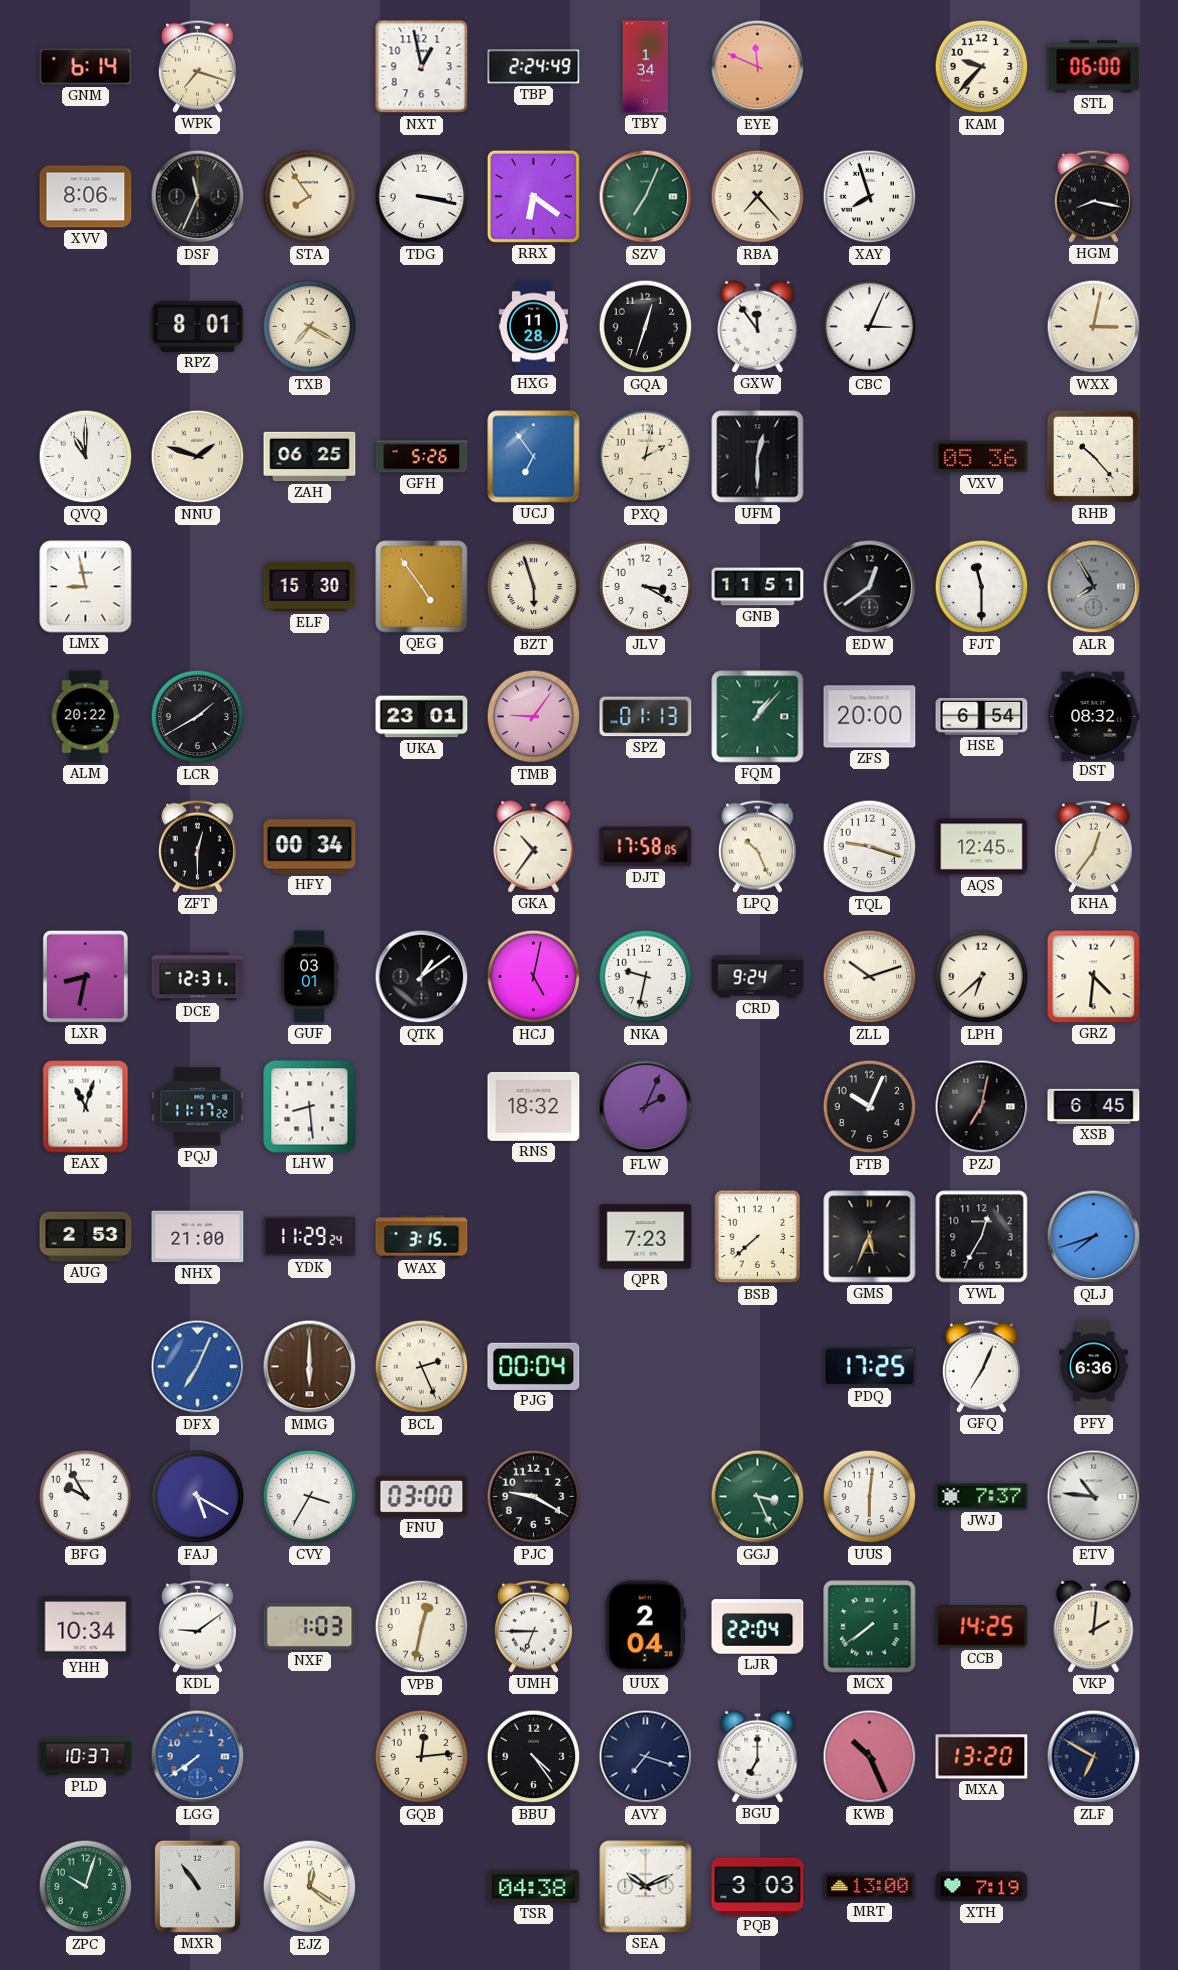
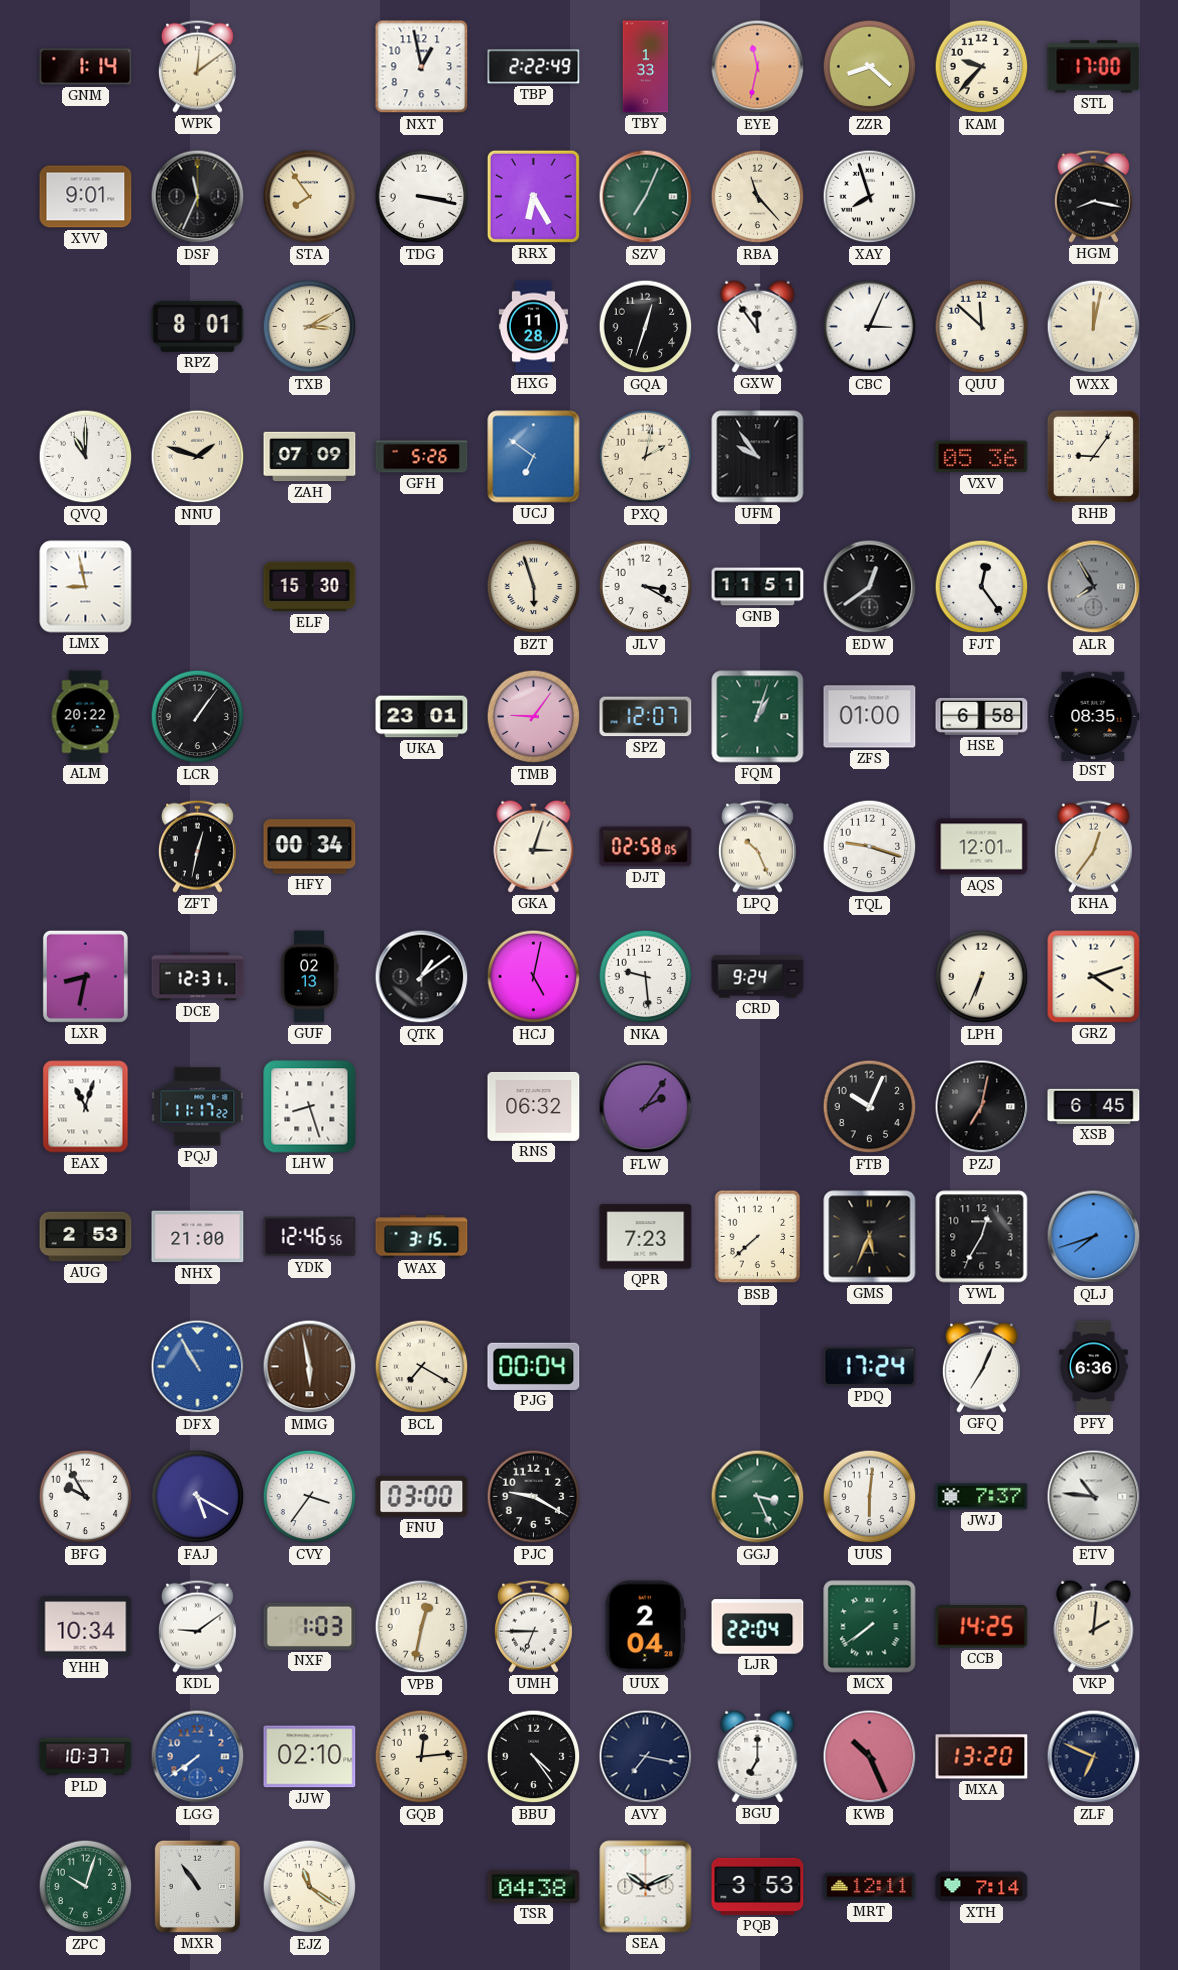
GNM: 6:14 -> 1:14 (86, 67)
WPK: 7:18 -> 12:09 (197, 66)
TBP: 2:24 -> 2:22 (534, 67)
TBY: 1:34 -> 1:33 (646, 67)
EYE: 11:49 -> 11:32 (758, 67)
ZZR: none -> 8:22 (870, 67)
STL: 06:00 -> 17:00 (1094, 67)
XVV: 8:06 -> 9:01 (86, 197)
RRX: 6:21 -> 6:25 (533, 196)
RBA: 7:23 -> 11:23 (758, 197)
TXB: 7:20 -> 3:10 (310, 327)
QUU: none -> 11:52 (982, 327)
WXX: 3:02 -> 12:02 (1094, 327)
ZAH: 06:25 -> 07:09 (310, 457)
UCJ: 6:54 -> 6:51 (534, 457)
UFM: 12:30 -> 9:54 (758, 457)
RHB: 10:23 -> 9:06 (1093, 456)
QEG: 4:54 -> none (422, 587)
FJT: 11:30 -> 12:24 (982, 587)
LCR: 1:40 -> 1:06 (198, 717)
SPZ: 01:13 -> 12:07 (646, 717)
FQM: 1:07 -> 1:03 (758, 717)
ZFS: 20:00 -> 01:00 (870, 717)
HSE: 6:54 -> 6:58 (982, 716)
DST: 08:32 -> 08:35 (1094, 716)
ZFT: 12:30 -> 12:32 (197, 846)
GKA: 10:36 -> 3:03 (534, 846)
DJT: 17:58 -> 02:58 (646, 847)
AQS: 12:45 -> 12:01 (982, 847)
GUF: 03:01 -> 02:13 (309, 977)
NKA: 9:32 -> 9:29 (646, 977)
ZLL: 10:12 -> none (870, 977)
LPH: 6:38 -> 6:34 (982, 977)
GRZ: 4:31 -> 4:12 (1094, 977)
LHW: 8:29 -> 8:27 (310, 1107)
RNS: 18:32 -> 06:32 (534, 1106)
FLW: 2:04 -> 2:06 (646, 1107)
YDK: 11:29 -> 12:46 (310, 1237)
DFX: 7:04 -> 10:55 (198, 1367)
MMG: 6:00 -> 5:58 (310, 1367)
BCL: 2:26 -> 7:20 (422, 1367)
PDQ: 17:25 -> 17:24 (870, 1366)
CVY: 3:35 -> 3:36 (310, 1497)
JJW: none -> 02:10 (310, 1757)
AVY: 7:18 -> 7:17 (646, 1757)
ZLF: 6:50 -> 6:49 (1094, 1757)
EJZ: 12:21 -> 11:21 (310, 1887)
PQB: 3:03 -> 3:53 (758, 1886)
MRT: 13:00 -> 12:11 (870, 1887)
XTH: 7:19 -> 7:14 (982, 1887)
